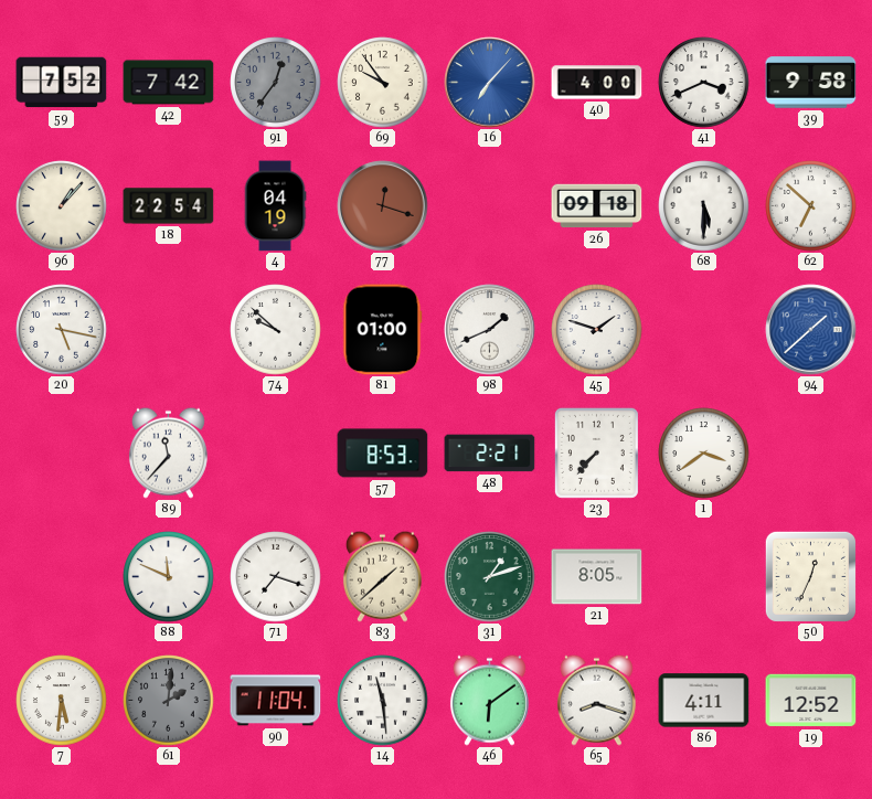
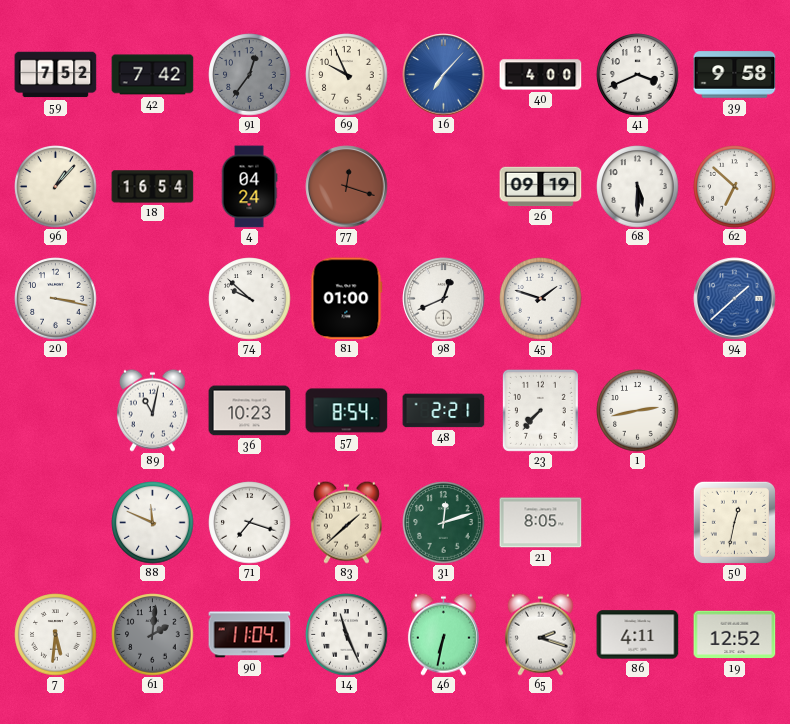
69: 9:54 -> 9:56 (347, 75)
18: 22:54 -> 16:54 (153, 187)
4: 04:19 -> 04:24 (249, 187)
26: 09:18 -> 09:19 (541, 187)
20: 5:17 -> 3:17 (56, 299)
98: 1:41 -> 12:41 (444, 299)
89: 11:37 -> 11:02 (152, 410)
36: none -> 10:23 (250, 411)
57: 8:53 -> 8:54 (347, 411)
1: 3:39 -> 2:43 (638, 411)
31: 1:12 -> 12:12 (444, 523)
50: 12:34 -> 12:32 (734, 522)
14: 11:29 -> 11:26 (347, 635)
46: 6:09 -> 6:32 (443, 634)
65: 8:18 -> 2:18 (540, 634)
